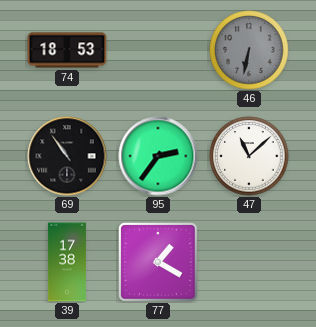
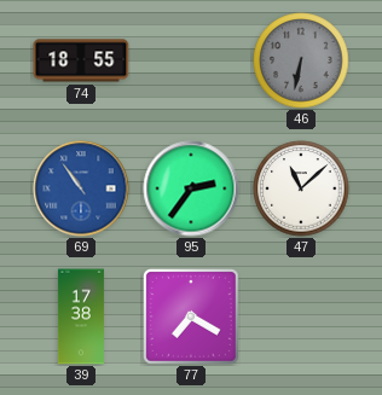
74: 18:53 -> 18:55 (81, 60)
69 dial: black -> blue (81, 188)
77: 1:20 -> 7:20 (192, 318)
